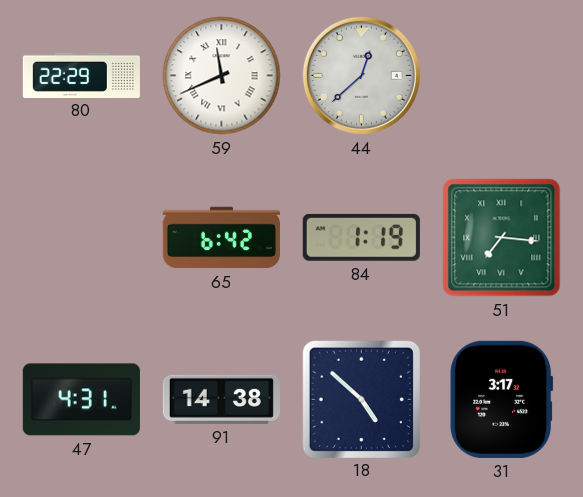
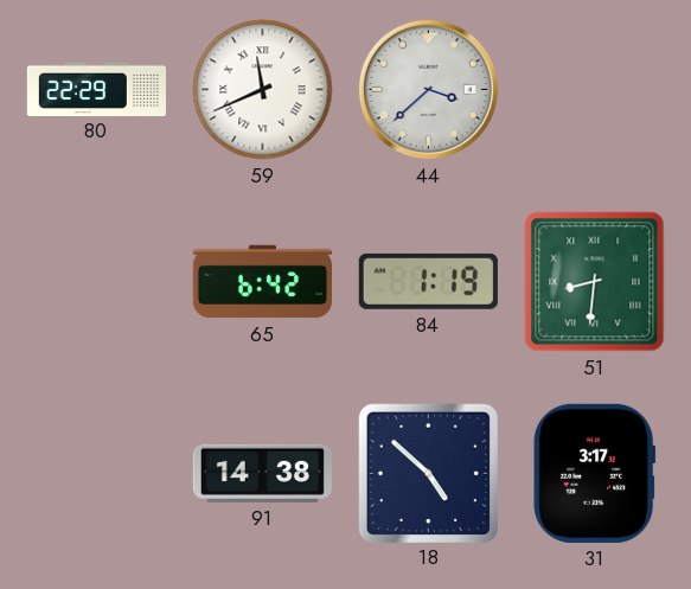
44: 12:38 -> 3:38 (428, 89)
51: 7:16 -> 8:31 (595, 282)
47: 4:31 -> none (81, 400)
